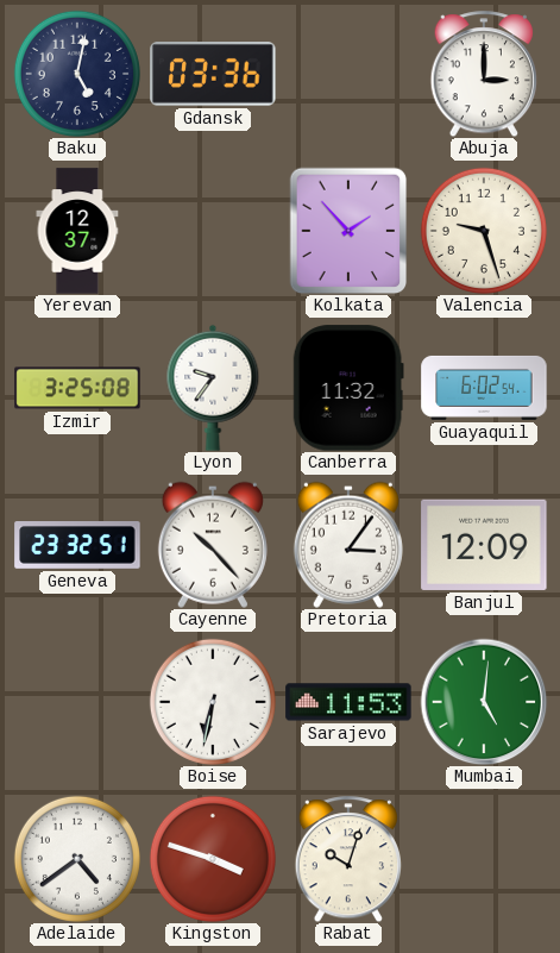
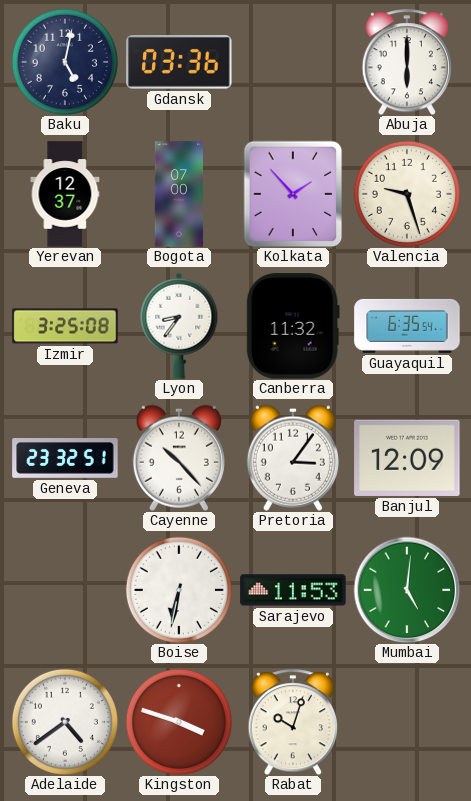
Abuja: 3:00 -> 6:00 (406, 62)
Bogota: none -> 07:00 (179, 194)
Lyon: 9:36 -> 8:36 (179, 326)
Guayaquil: 6:02 -> 6:35 (407, 326)
